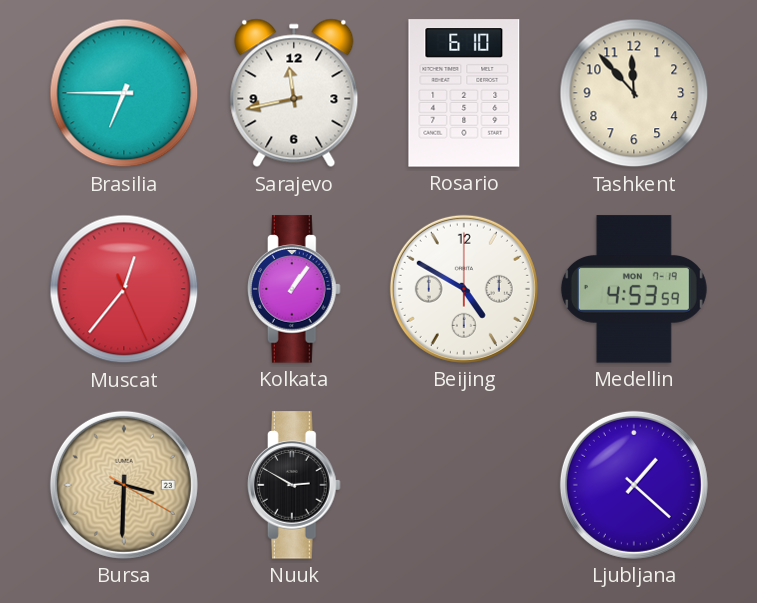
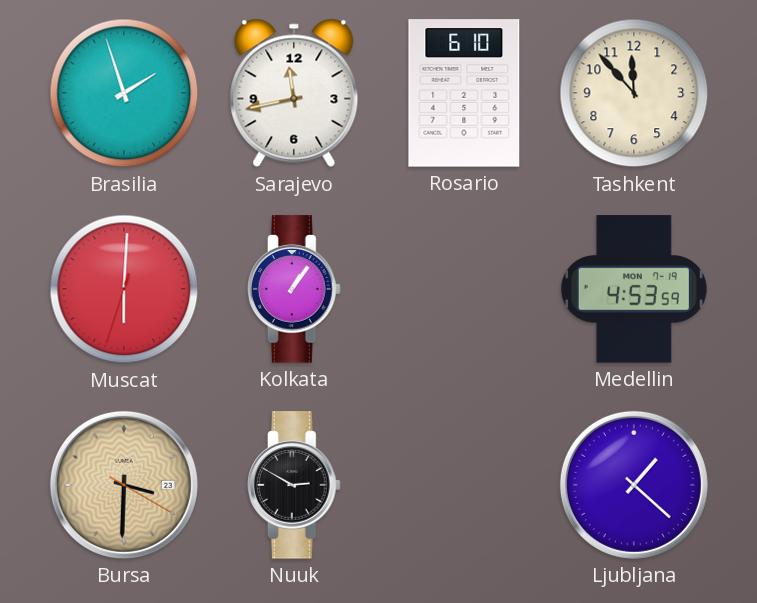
Brasilia: 6:45 -> 1:57 (124, 93)
Muscat: 12:36 -> 6:00 (124, 289)
Beijing: 4:50 -> none (464, 289)
